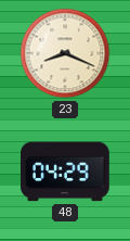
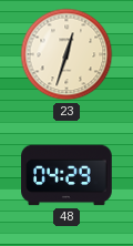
23: 8:19 -> 12:33 (66, 54)
